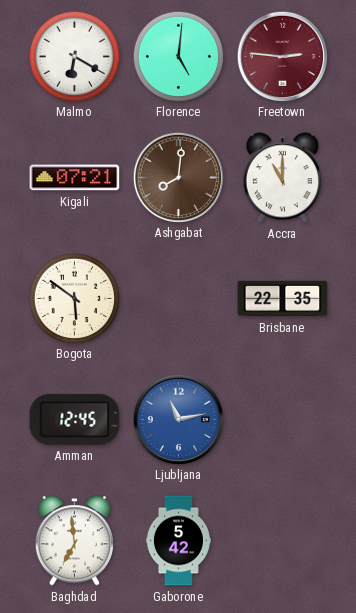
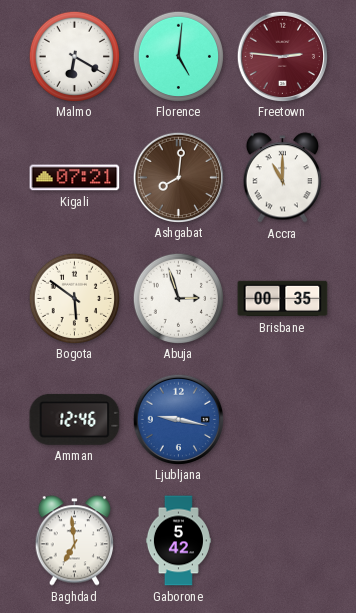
Abuja: none -> 2:57 (178, 298)
Brisbane: 22:35 -> 00:35 (283, 299)
Amman: 12:45 -> 12:46 (75, 419)
Ljubljana: 11:13 -> 9:17 (178, 419)
